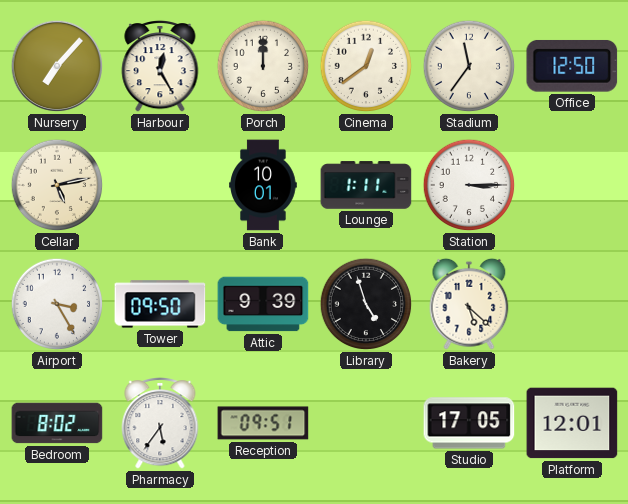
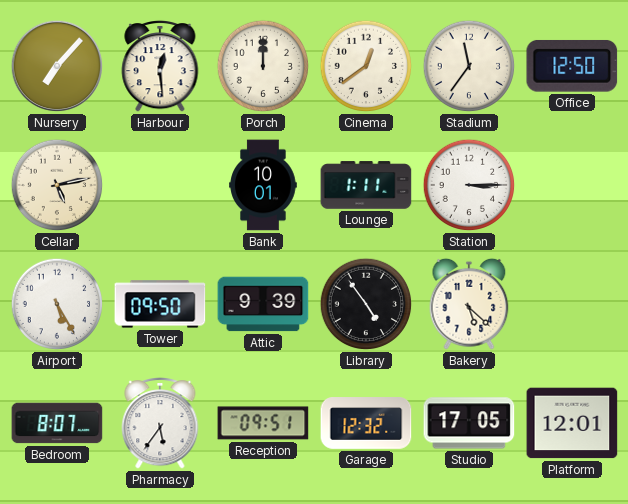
Harbour: 12:25 -> 12:29 (160, 66)
Airport: 3:25 -> 5:25 (57, 304)
Library: 4:57 -> 4:54 (366, 304)
Bedroom: 8:02 -> 8:07 (57, 423)
Garage: none -> 12:32 (366, 423)
